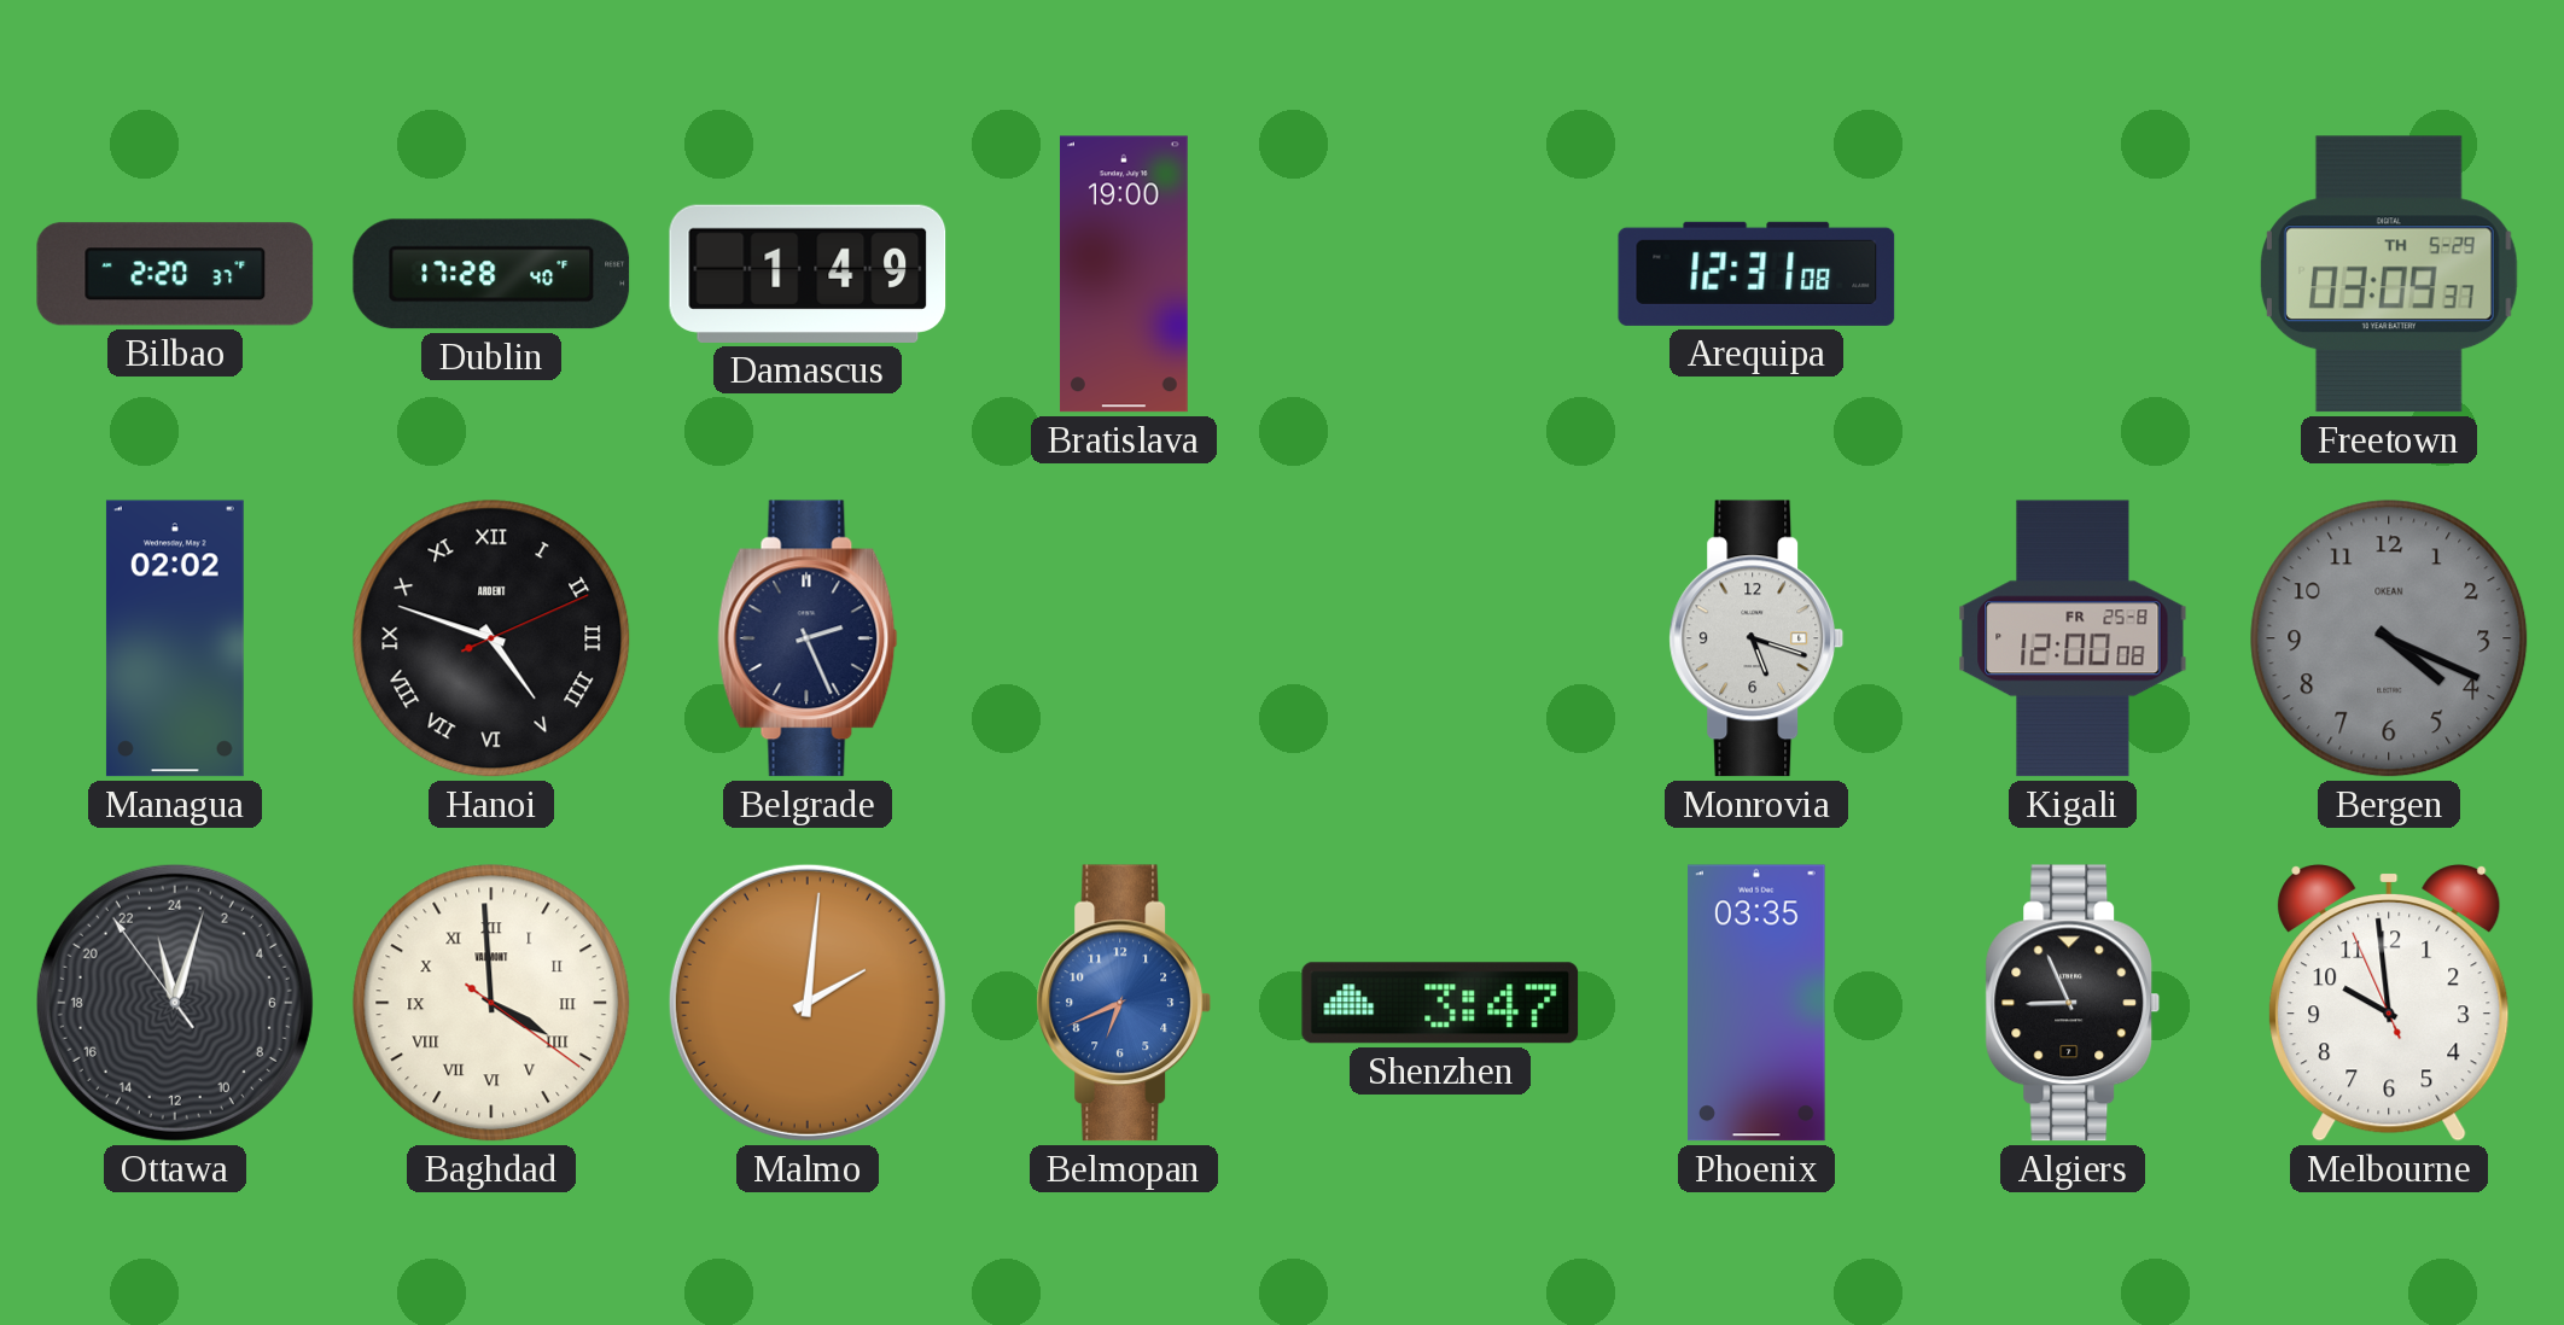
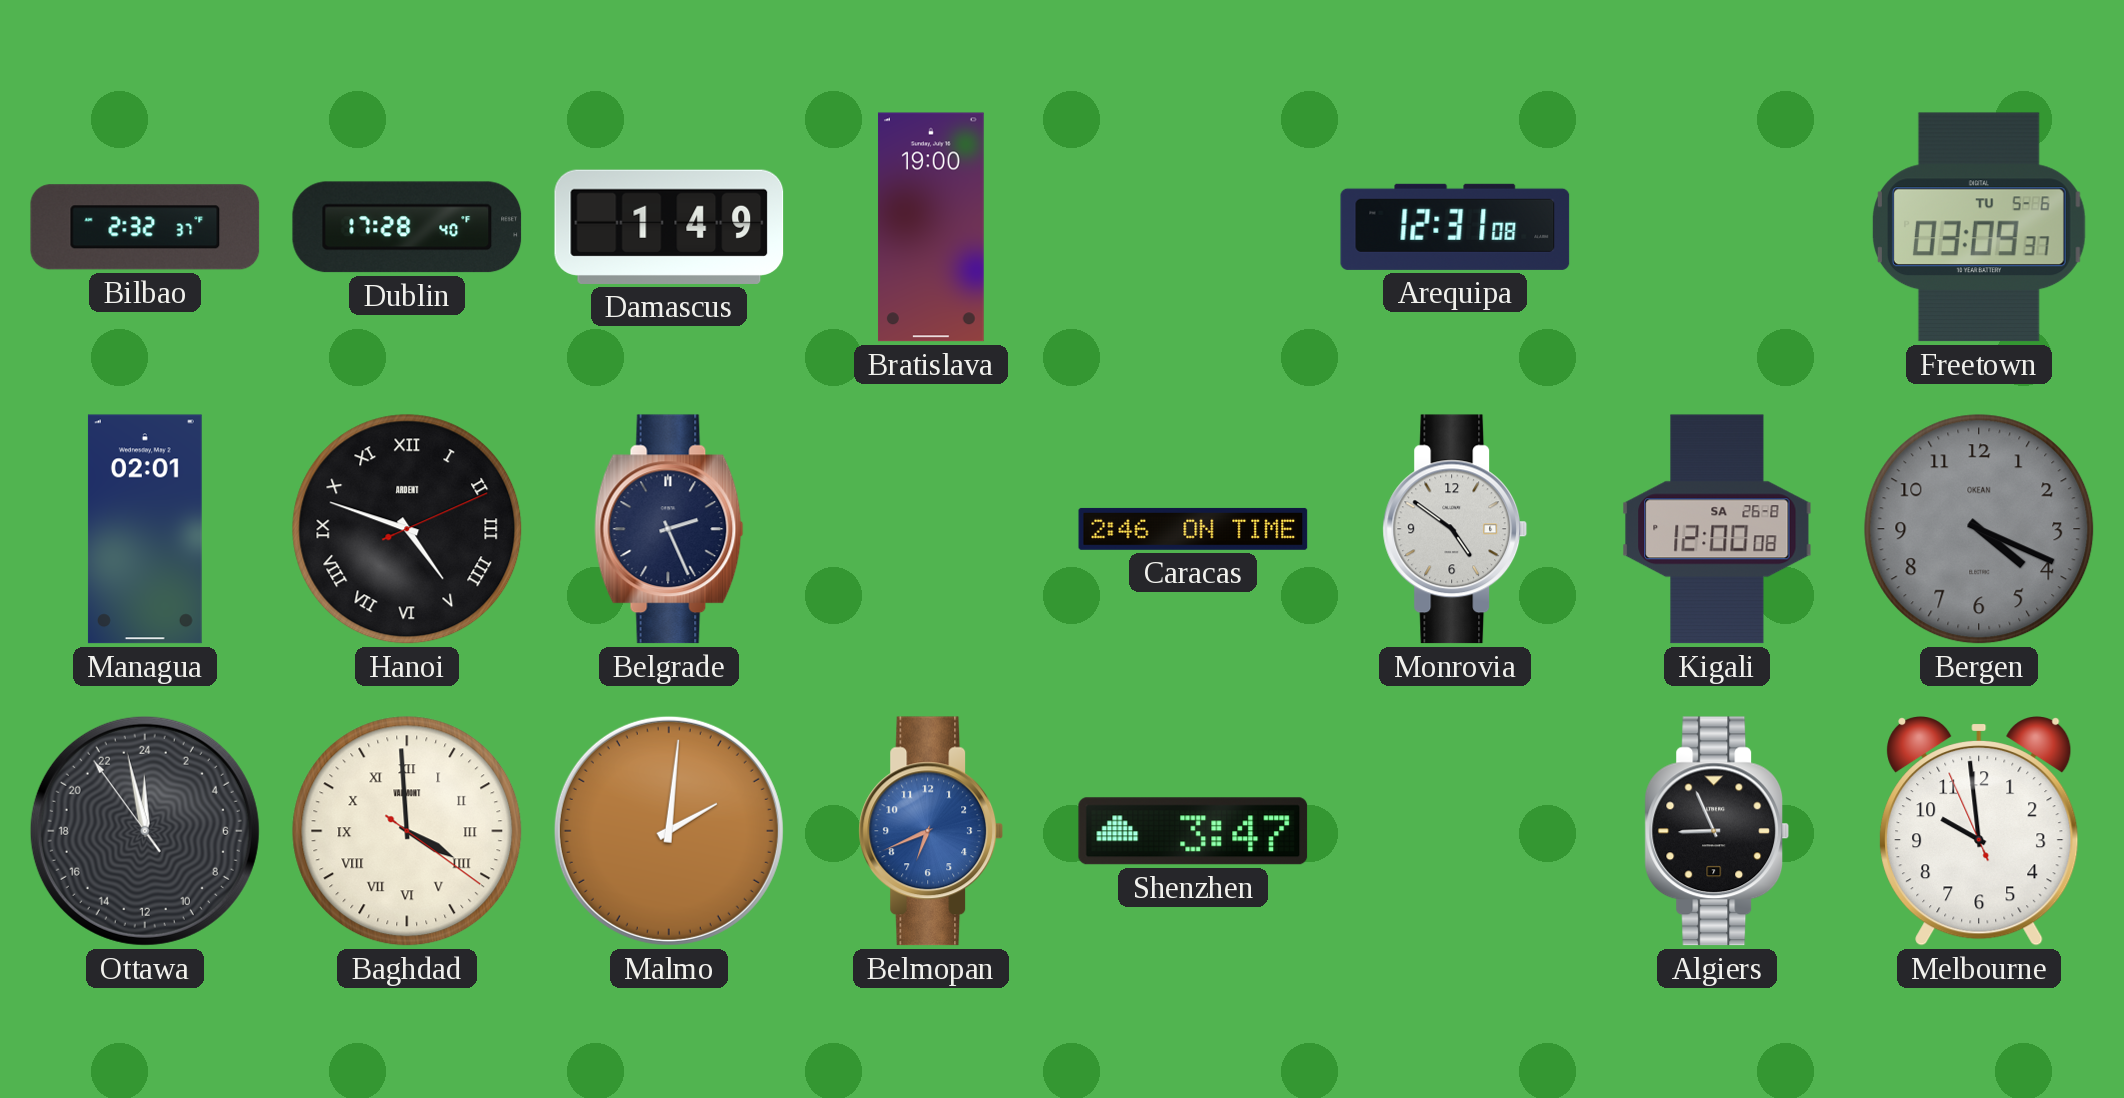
Bilbao: 2:20 -> 2:32 (145, 227)
Freetown date: TH 5-29 -> TU 5-6 (1979, 227)
Managua: 02:02 -> 02:01 (145, 529)
Caracas: none -> 2:46 (1193, 529)
Monrovia: 5:18 -> 4:51 (1455, 529)
Kigali date: FR 25-8 -> SA 26-8 (1717, 529)
Ottawa: 23:02 -> 23:57 (145, 831)
Phoenix: 03:35 -> none (1756, 1003)
